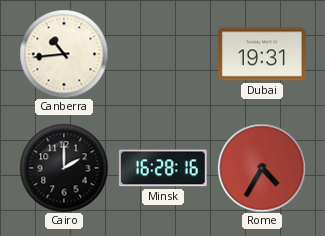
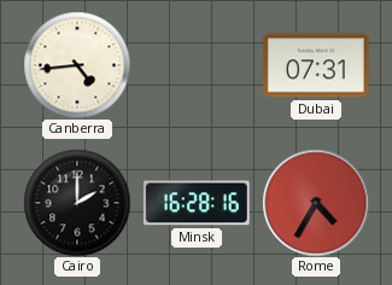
Canberra: 10:44 -> 4:44 (77, 65)
Dubai: 19:31 -> 07:31 (316, 65)
